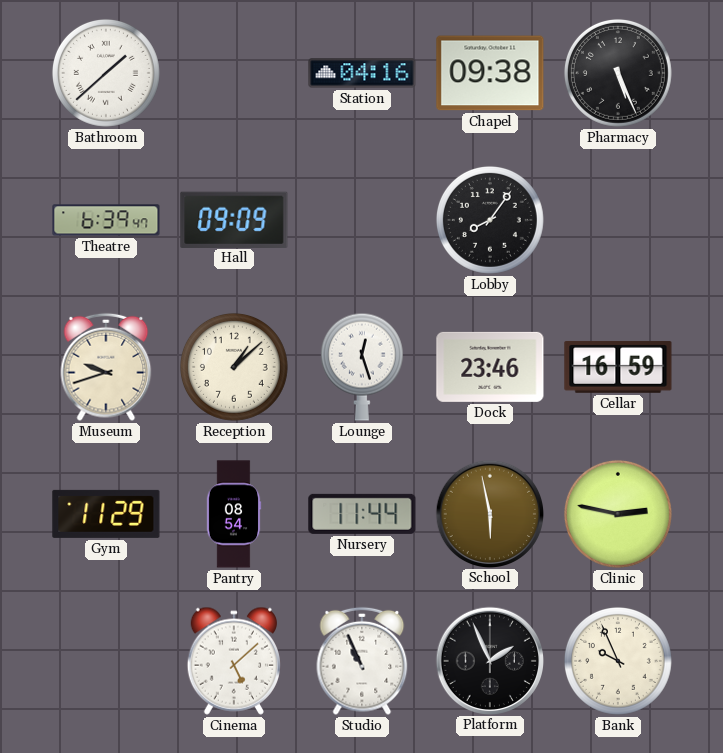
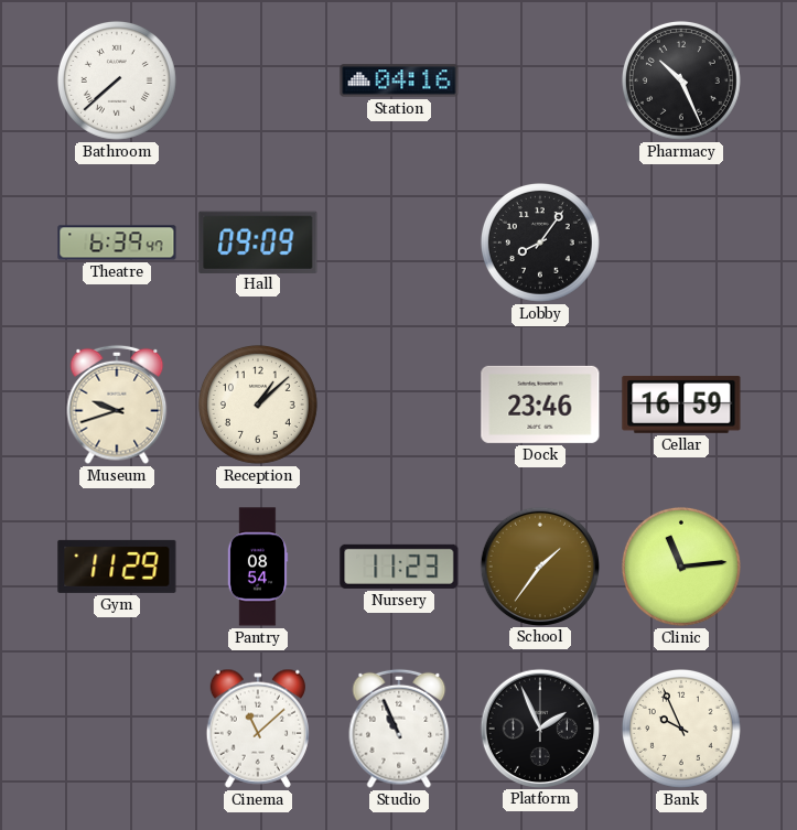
Bathroom: 1:38 -> 7:38 (117, 80)
Chapel: 09:38 -> none (490, 73)
Pharmacy: 5:26 -> 10:26 (681, 80)
Lounge: 12:27 -> none (362, 367)
Nursery: 11:44 -> 11:23 (399, 567)
School: 5:58 -> 1:36 (539, 565)
Clinic: 2:47 -> 11:14 (681, 567)
Cinema: 5:08 -> 11:08 (258, 729)
